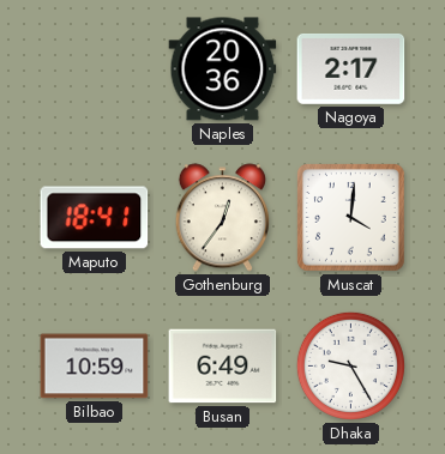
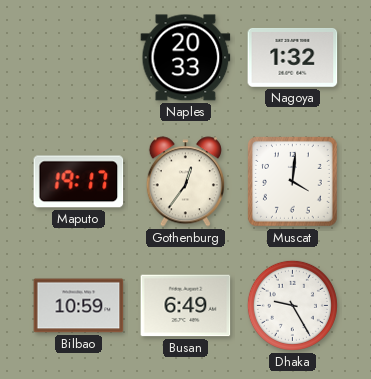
Naples: 20:36 -> 20:33 (186, 58)
Nagoya: 2:17 -> 1:32 (293, 57)
Maputo: 18:41 -> 19:17 (79, 182)
